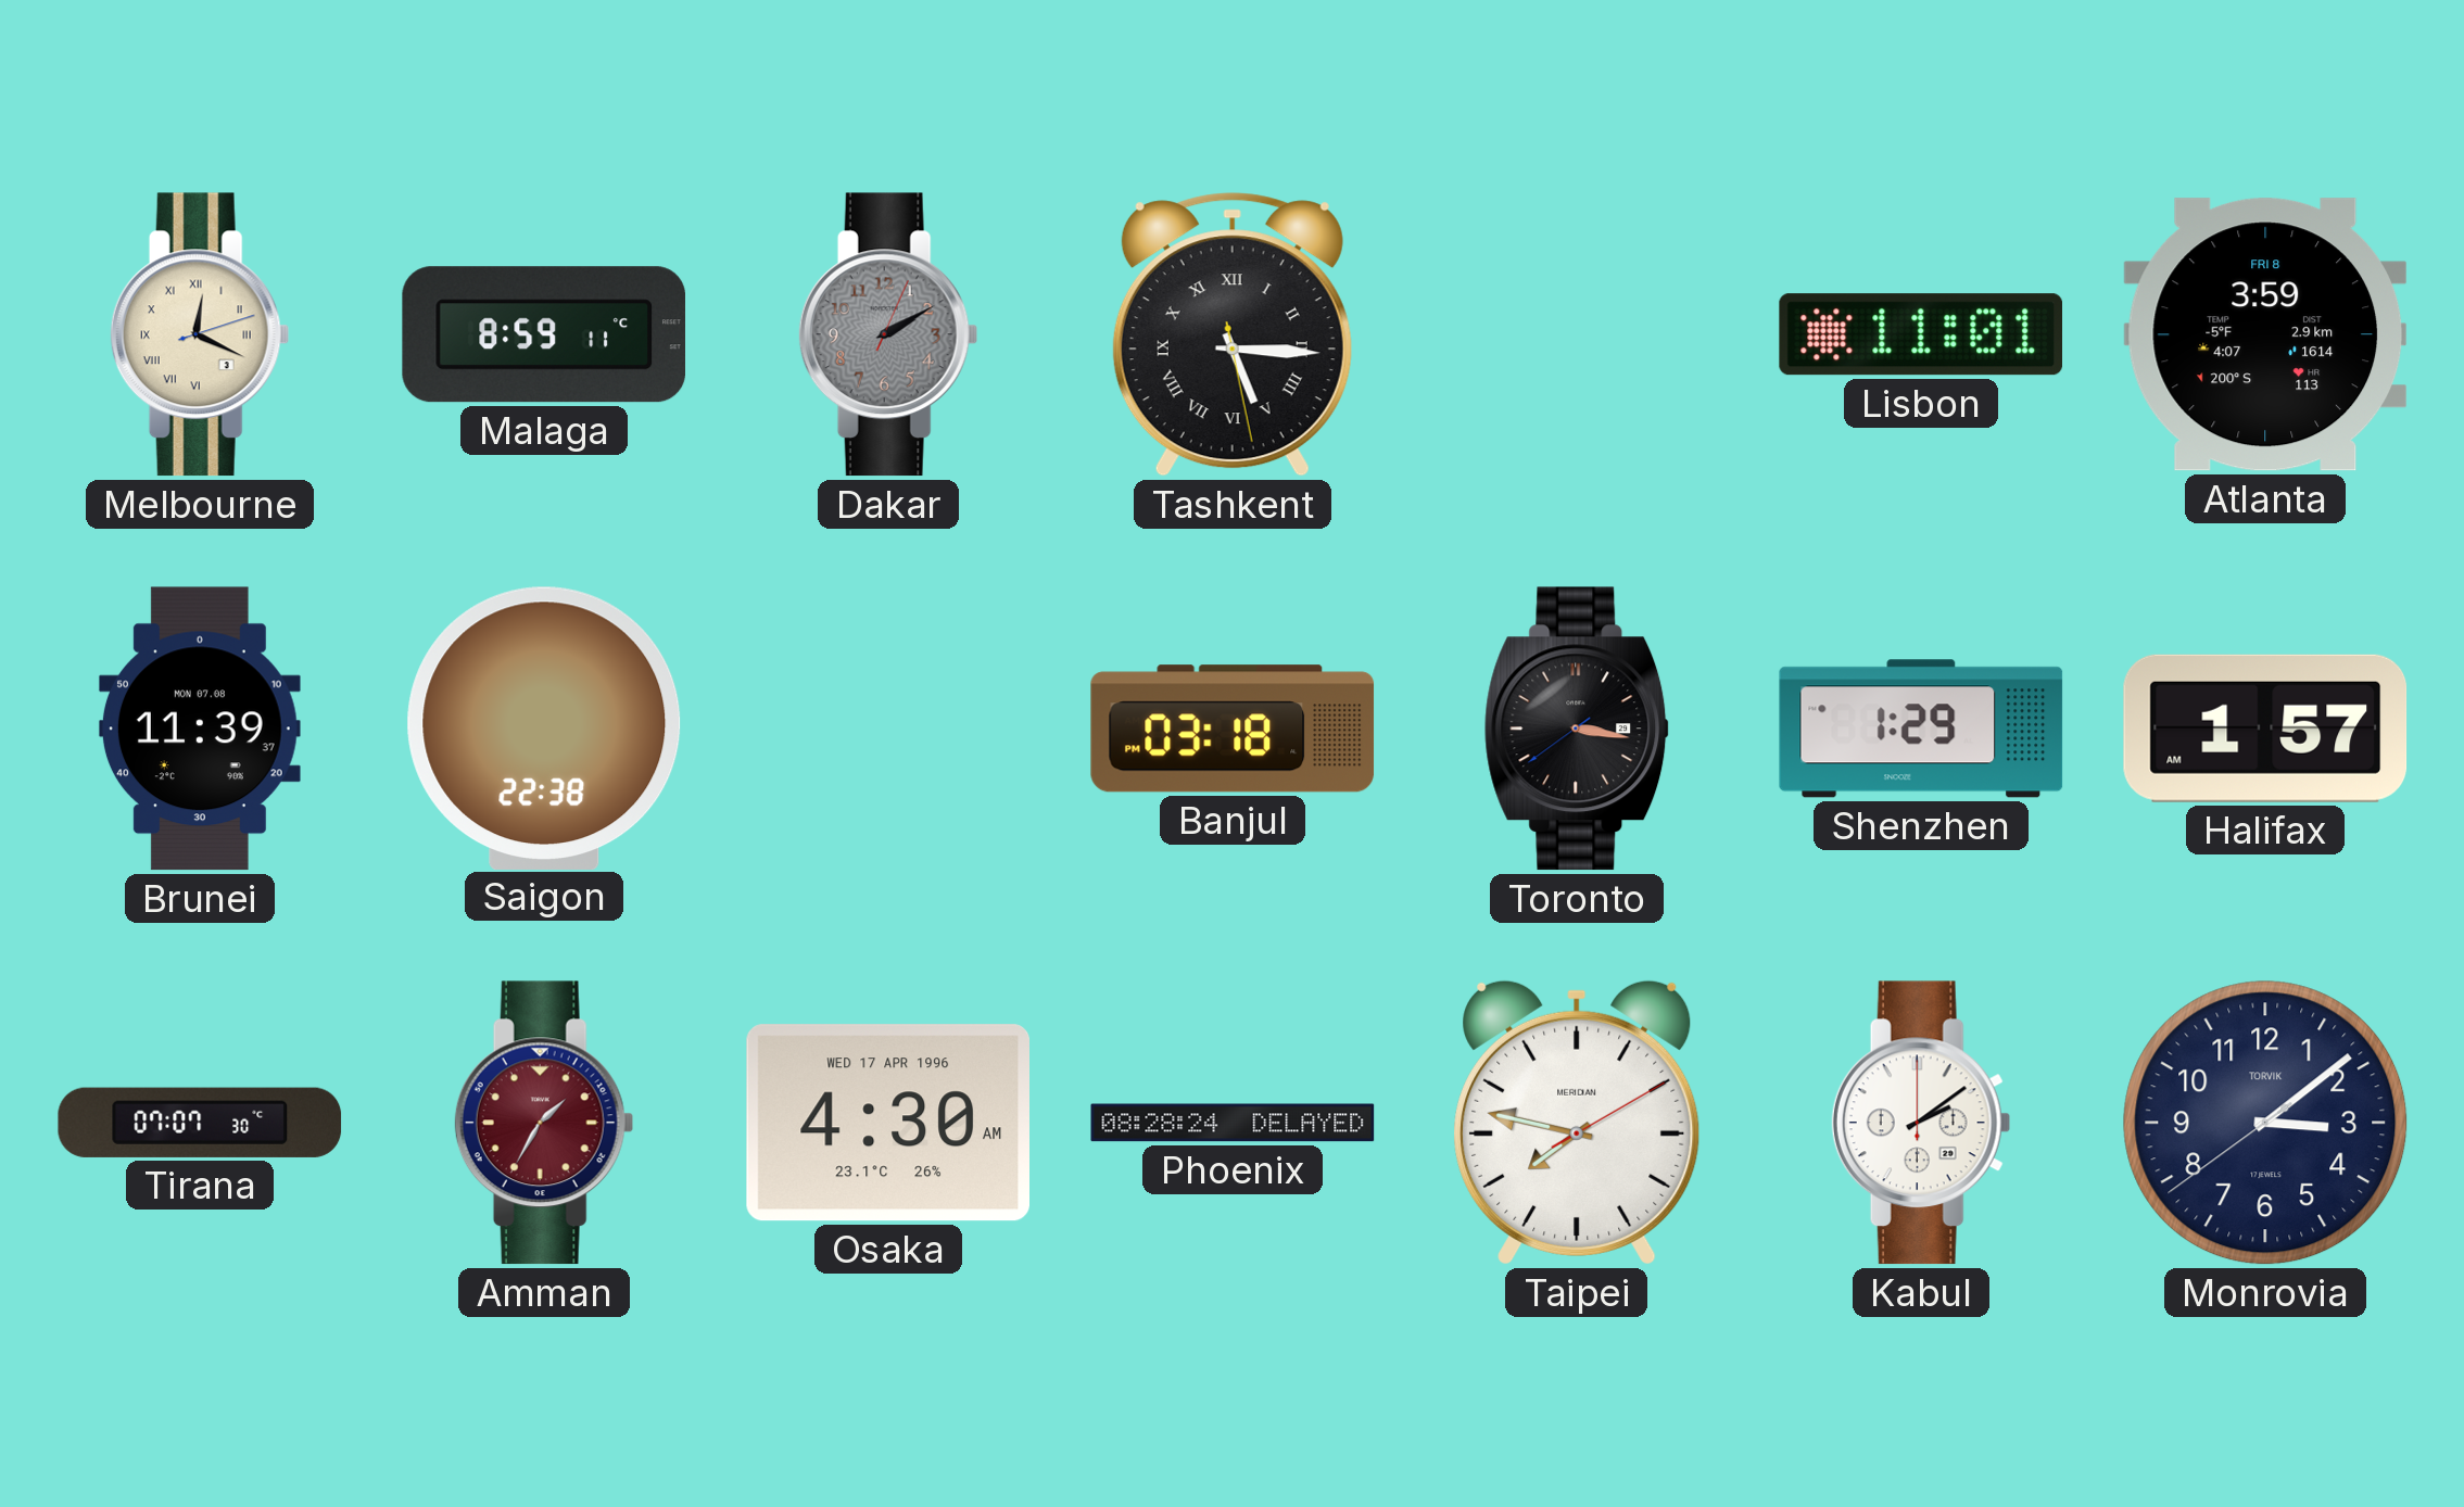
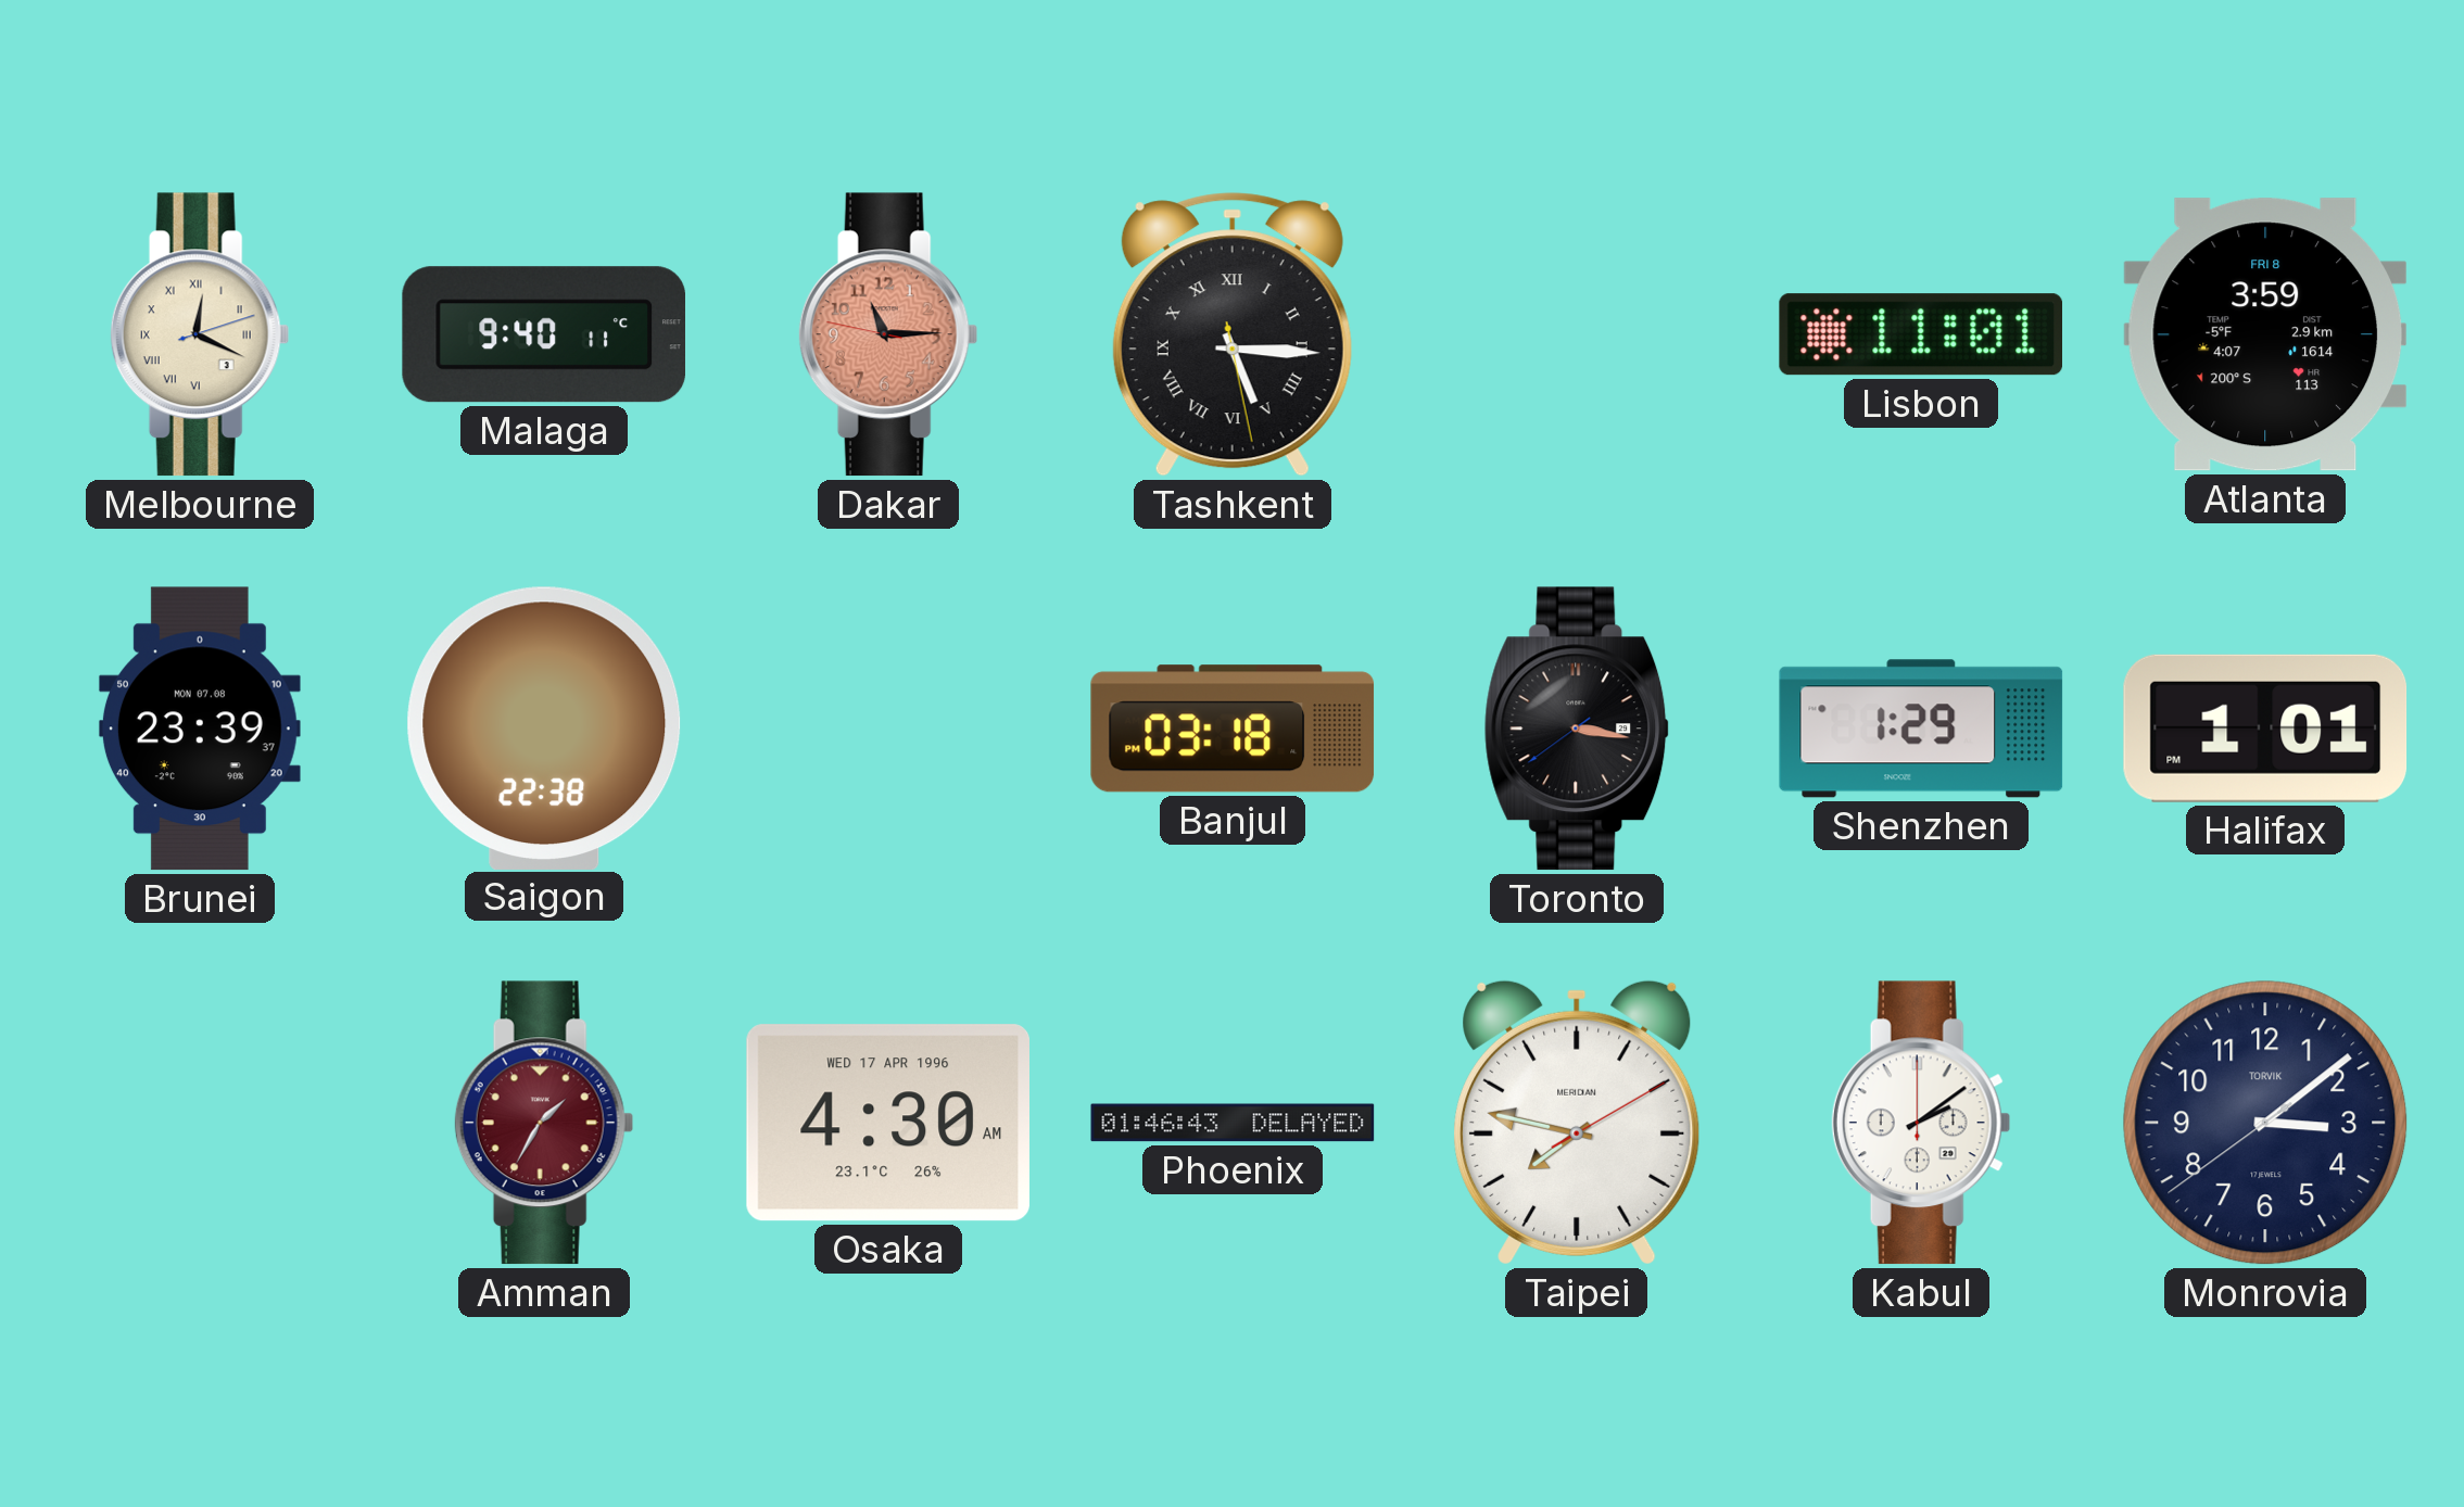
Malaga: 8:59 -> 9:40 (543, 334)
Dakar: 2:10 -> 11:14 (888, 334)
Dakar dial: grey -> salmon (888, 334)
Brunei: 11:39 -> 23:39 (200, 729)
Halifax: 1:57 -> 1:01 (2265, 729)
Tirana: 07:07 -> none (200, 1123)
Phoenix: 08:28 -> 01:46 (1233, 1123)
